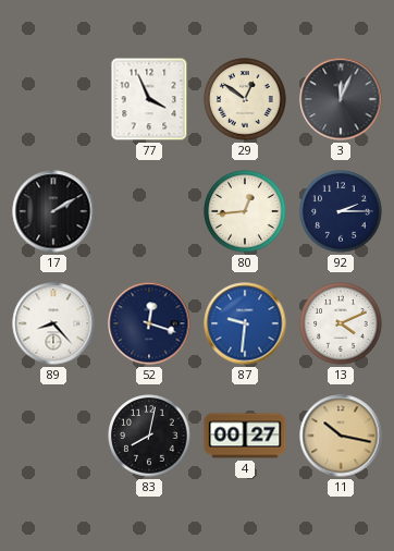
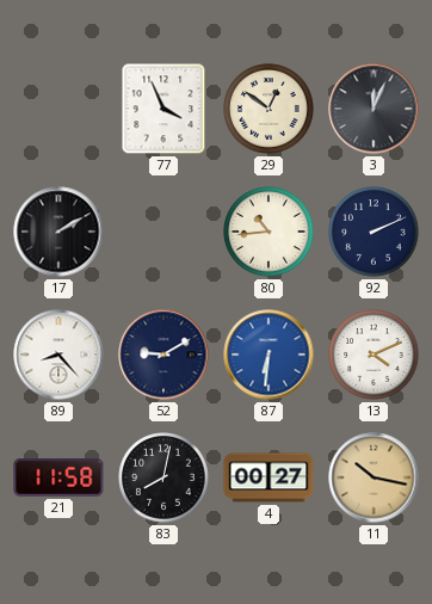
80: 12:44 -> 10:44 (269, 232)
92: 2:15 -> 2:11 (374, 232)
52: 12:18 -> 9:10 (163, 355)
87: 9:31 -> 6:31 (269, 355)
21: none -> 11:58 (58, 479)
